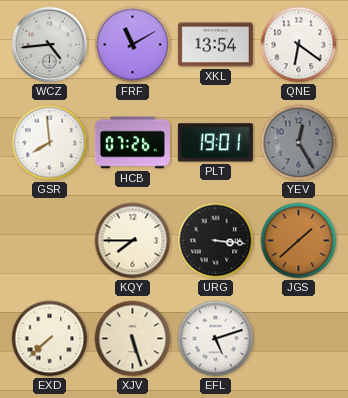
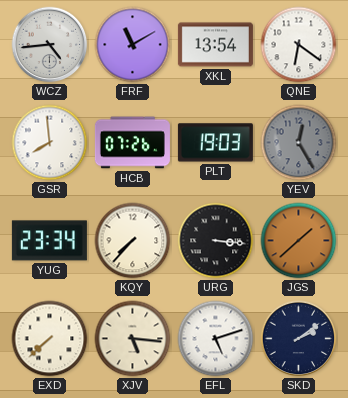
PLT: 19:01 -> 19:03 (215, 143)
YUG: none -> 23:34 (49, 241)
KQY: 7:45 -> 7:37 (133, 241)
XJV: 5:27 -> 5:16 (133, 339)
SKD: none -> 2:09 (299, 339)
